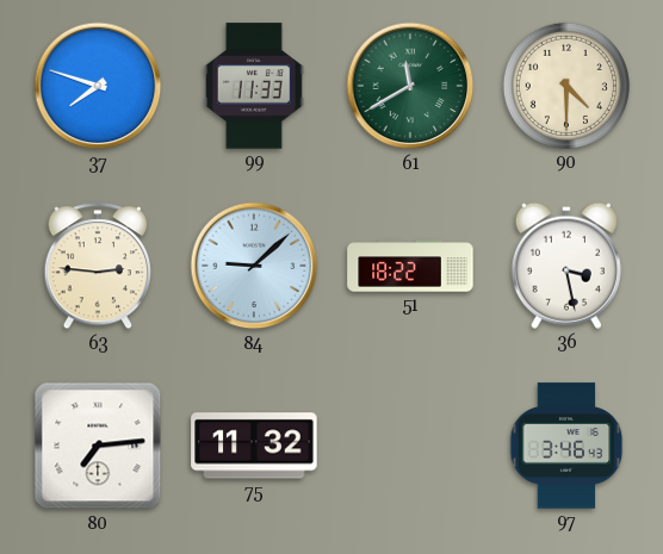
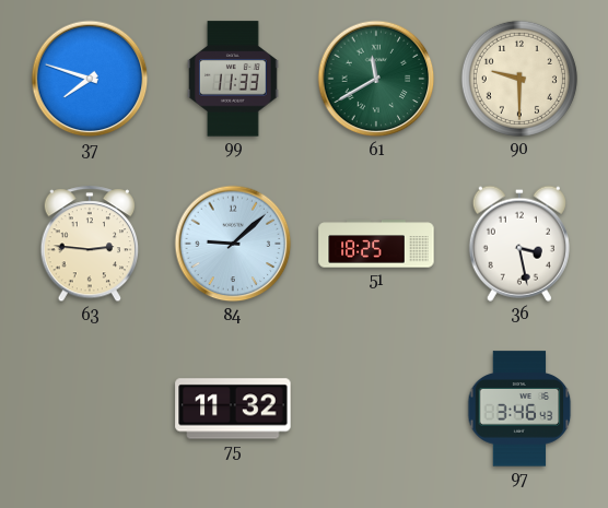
90: 4:30 -> 9:30 (519, 79)
51: 18:22 -> 18:25 (376, 244)
80: 7:14 -> none (98, 446)
